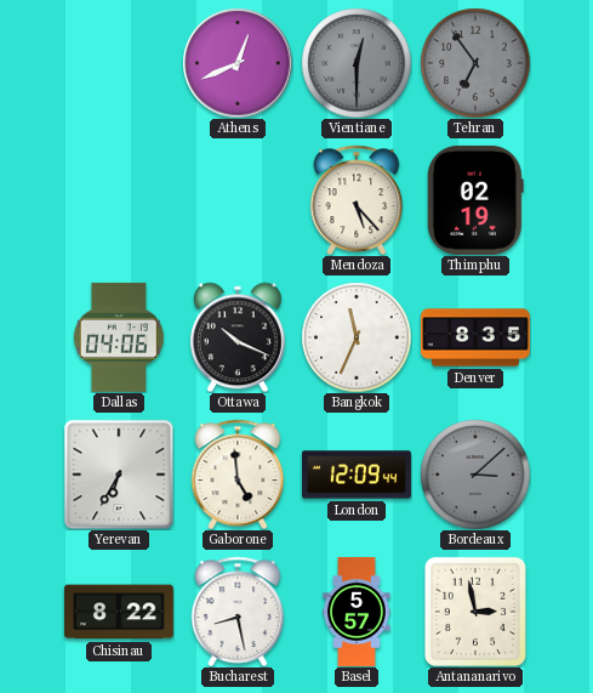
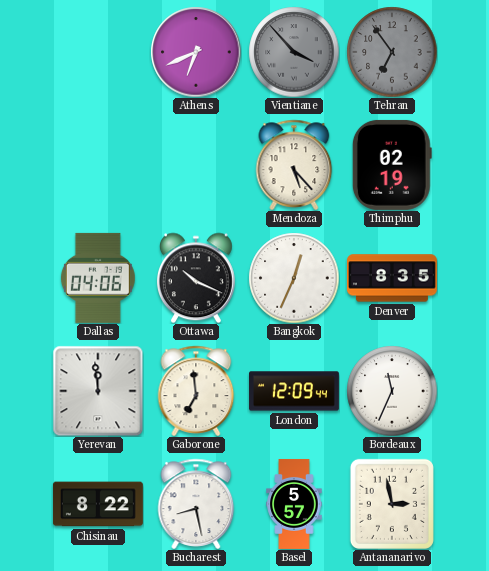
Athens: 12:41 -> 6:41 (196, 52)
Vientiane: 12:30 -> 3:53 (294, 52)
Bangkok: 11:34 -> 12:34 (294, 278)
Yerevan: 6:35 -> 11:59 (98, 391)
Gaborone: 4:59 -> 6:59 (196, 391)
Bordeaux: 3:08 -> 11:34 (392, 391)
Bordeaux dial: grey -> white (392, 391)
